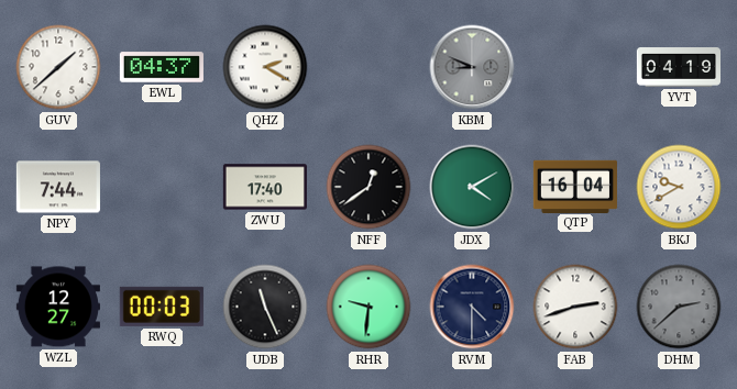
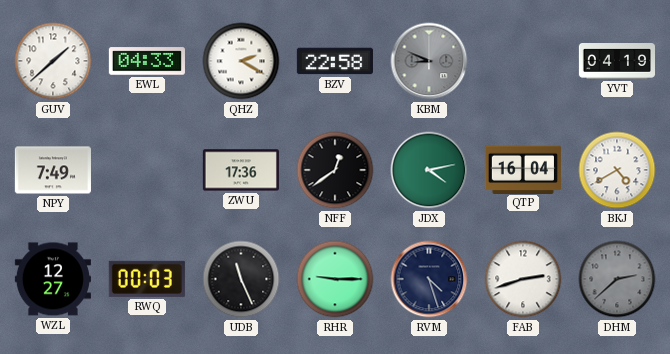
EWL: 04:37 -> 04:33 (147, 61)
BZV: none -> 22:58 (335, 61)
NPY: 7:44 -> 7:49 (53, 170)
ZWU: 17:40 -> 17:36 (241, 170)
JDX: 4:10 -> 4:13 (429, 170)
BKJ: 9:40 -> 4:40 (617, 170)
RHR: 9:31 -> 9:15 (335, 279)
RVM: 4:30 -> 4:27 (429, 279)
